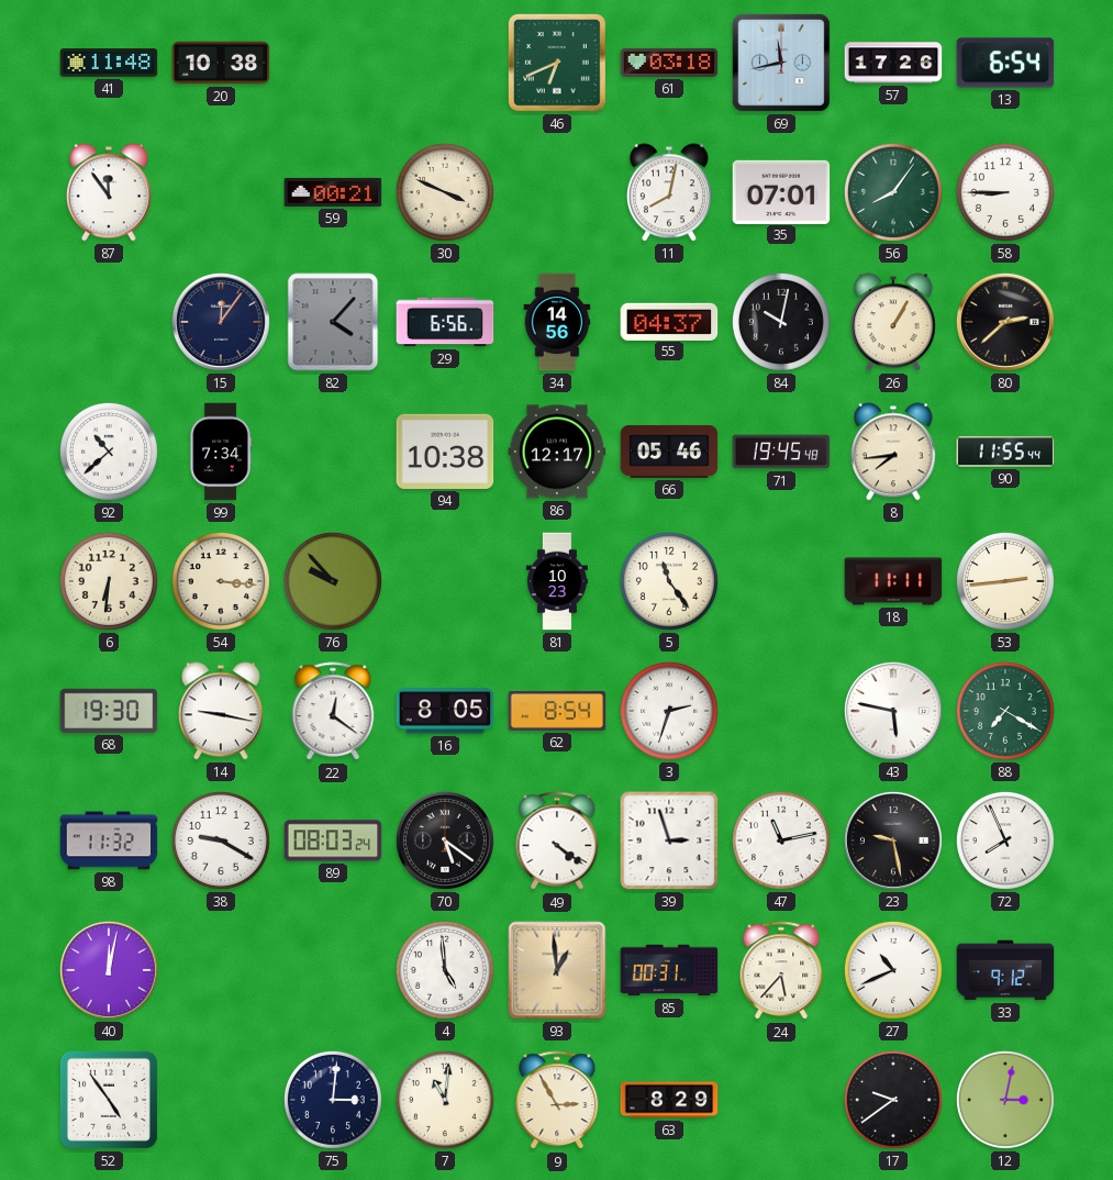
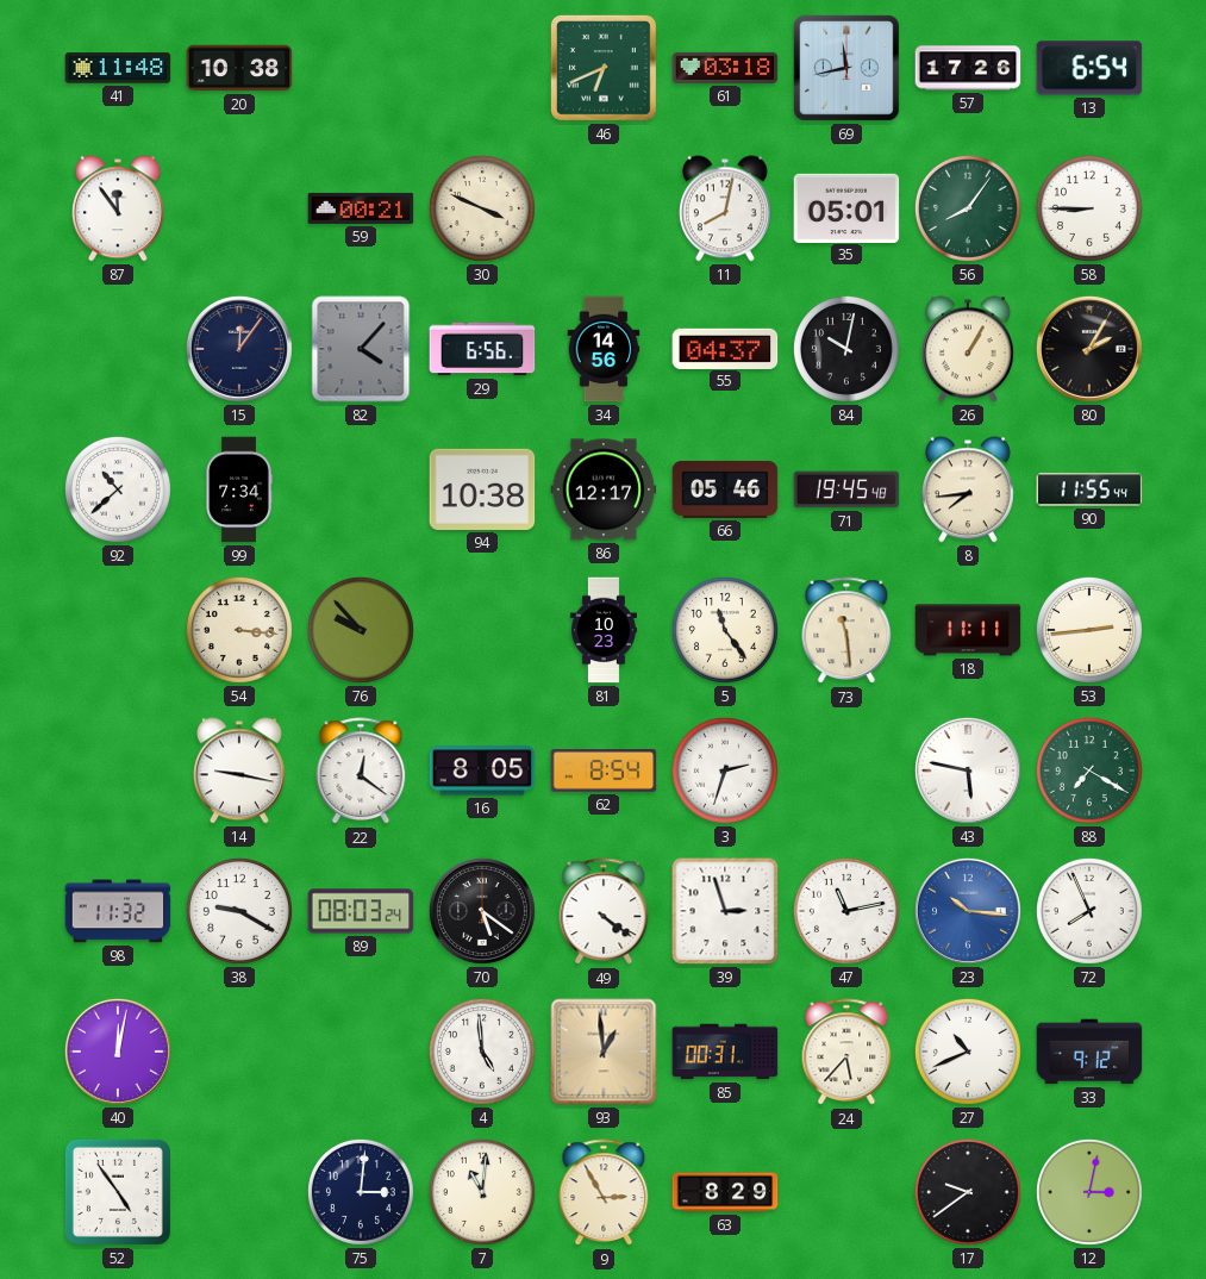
35: 07:01 -> 05:01 (846, 207)
80: 2:38 -> 2:05 (1089, 349)
6: 6:31 -> none (109, 581)
73: none -> 11:29 (846, 631)
68: 19:30 -> none (109, 711)
23: 9:28 -> 10:16 (968, 911)
23 dial: black -> blue (968, 911)
